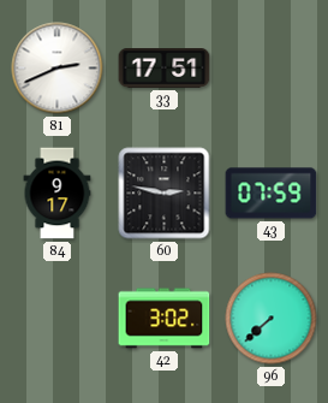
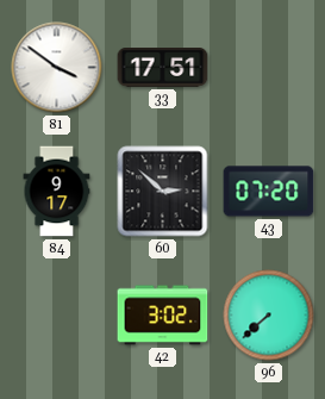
81: 2:41 -> 3:51 (57, 68)
60: 2:47 -> 2:52 (163, 192)
43: 07:59 -> 07:20 (269, 192)
